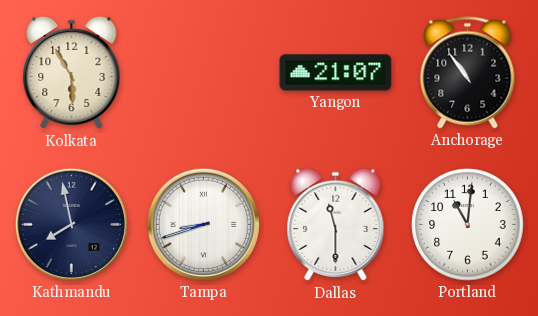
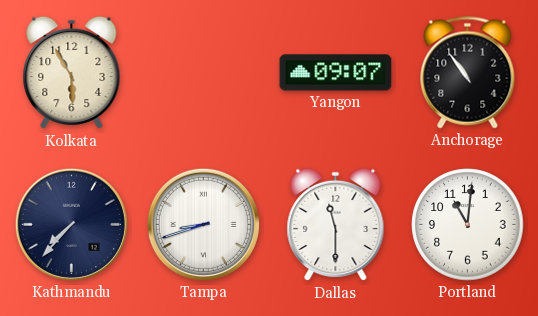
Yangon: 21:07 -> 09:07 (336, 73)
Kathmandu: 7:58 -> 7:37 (71, 224)
